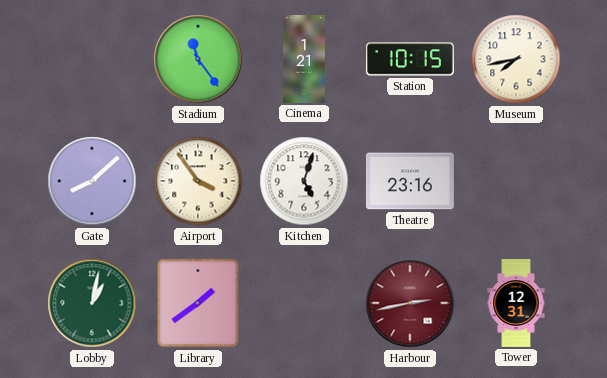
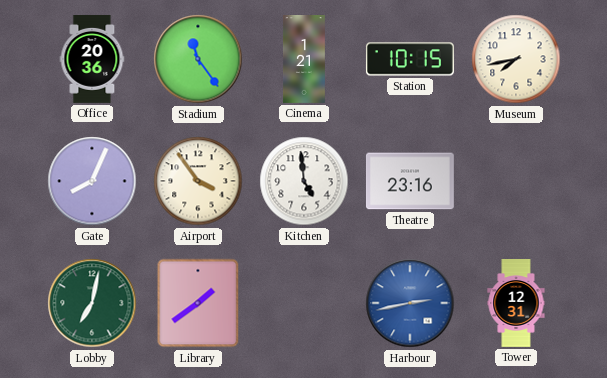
Office: none -> 20:36 (92, 59)
Gate: 8:08 -> 8:04 (92, 181)
Kitchen: 5:03 -> 4:59 (304, 181)
Lobby: 1:02 -> 7:02 (92, 303)
Harbour dial: burgundy -> blue (410, 303)
